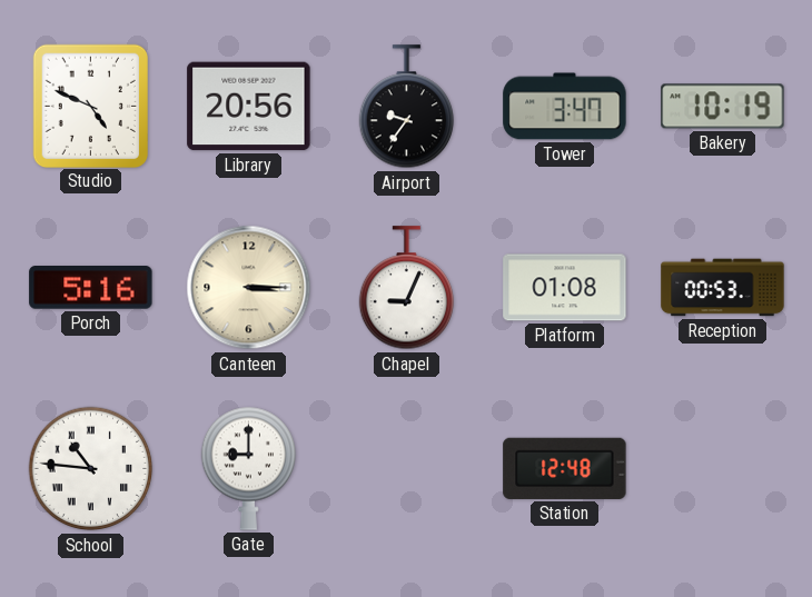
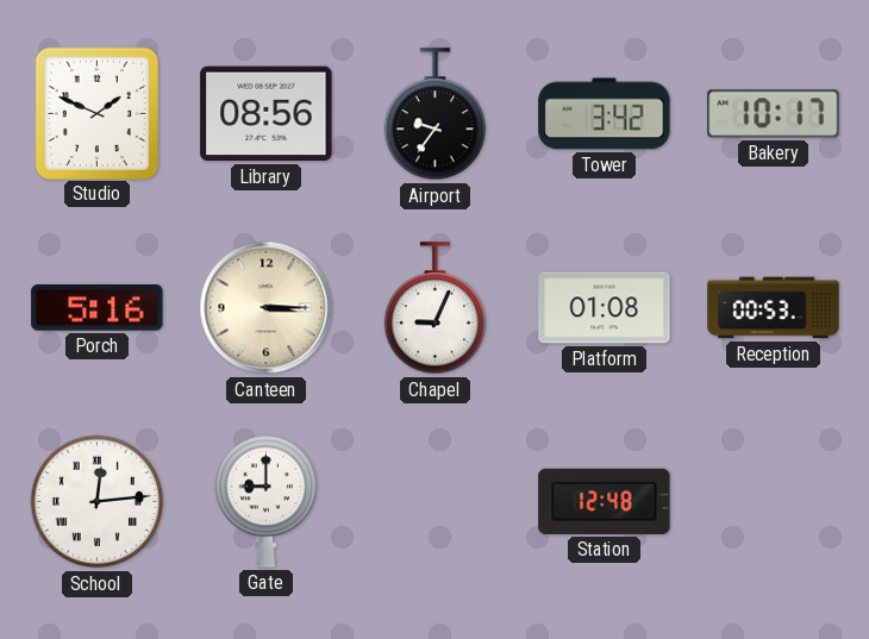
Studio: 4:49 -> 1:49 (96, 113)
Library: 20:56 -> 08:56 (267, 114)
Tower: 3:47 -> 3:42 (605, 114)
Bakery: 10:19 -> 10:17 (774, 114)
School: 10:46 -> 12:14 (98, 502)
